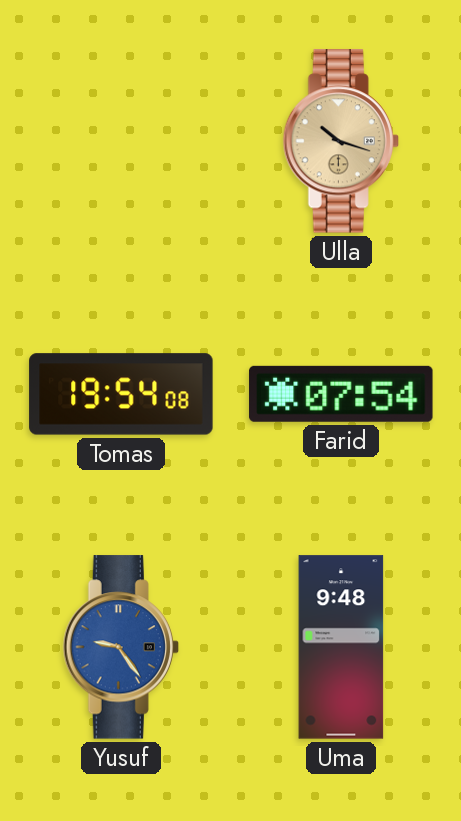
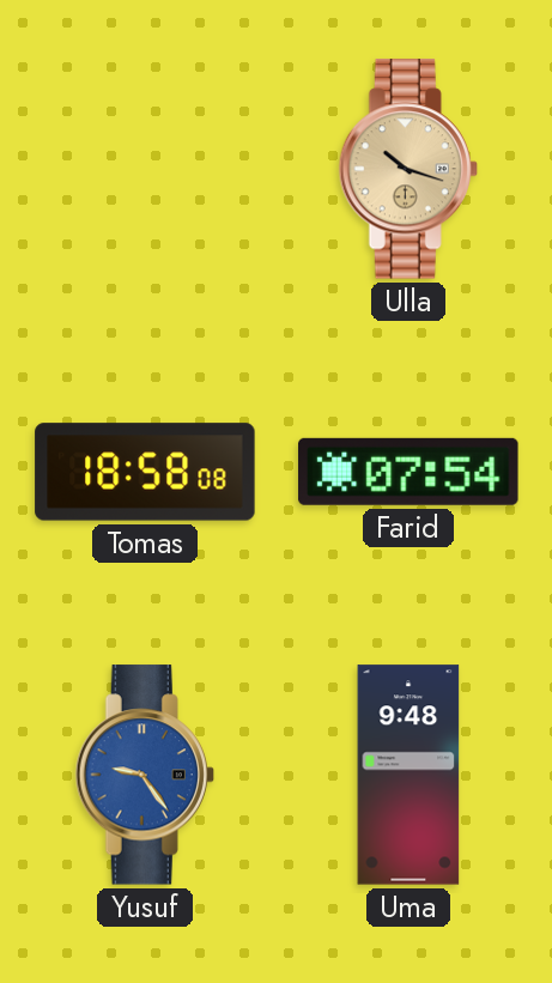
Tomas: 19:54 -> 18:58 (145, 472)
